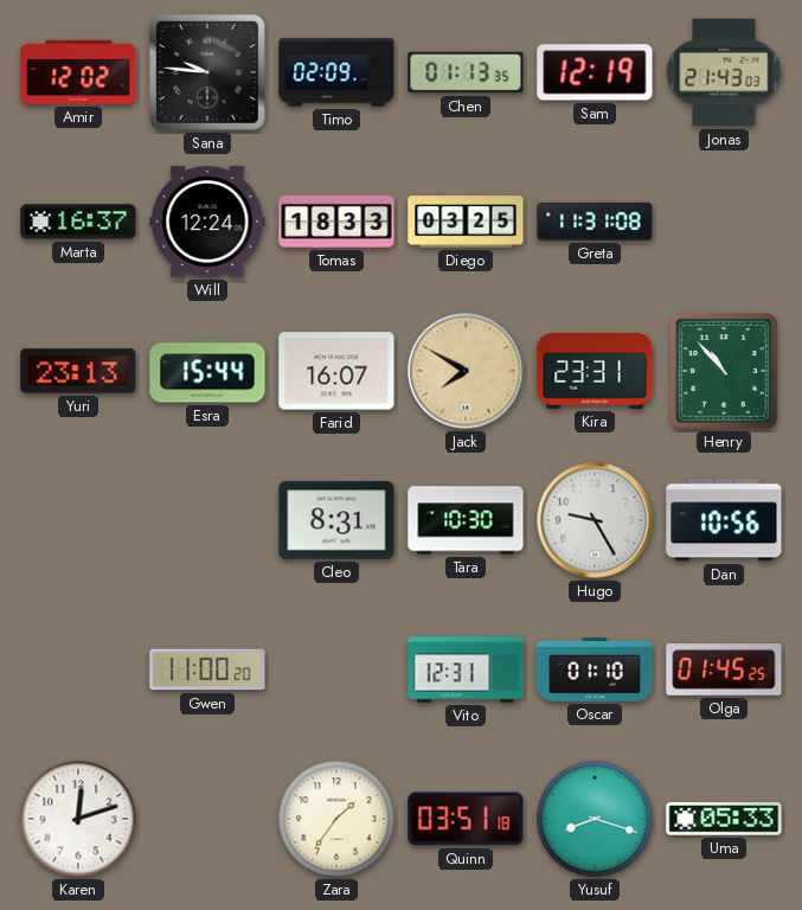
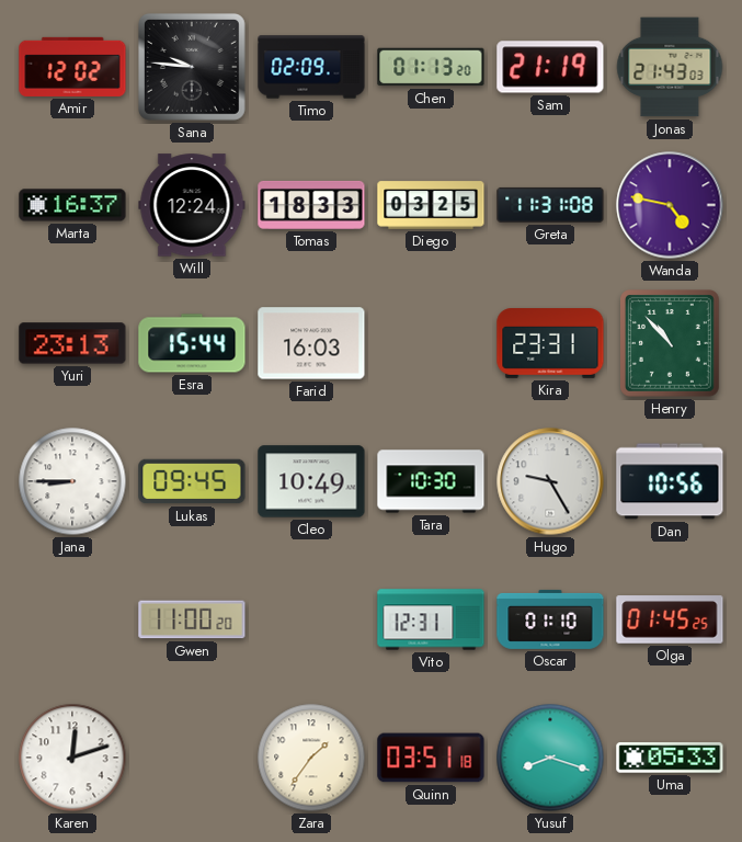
Chen: 01:13:35 -> 01:13:20 (431, 67)
Sam: 12:19 -> 21:19 (550, 67)
Wanda: none -> 4:47 (670, 205)
Farid: 16:07 -> 16:03 (311, 343)
Jack: 7:50 -> none (466, 371)
Jana: none -> 8:45 (72, 481)
Lukas: none -> 09:45 (192, 481)
Cleo: 8:31 -> 10:49 (311, 481)
